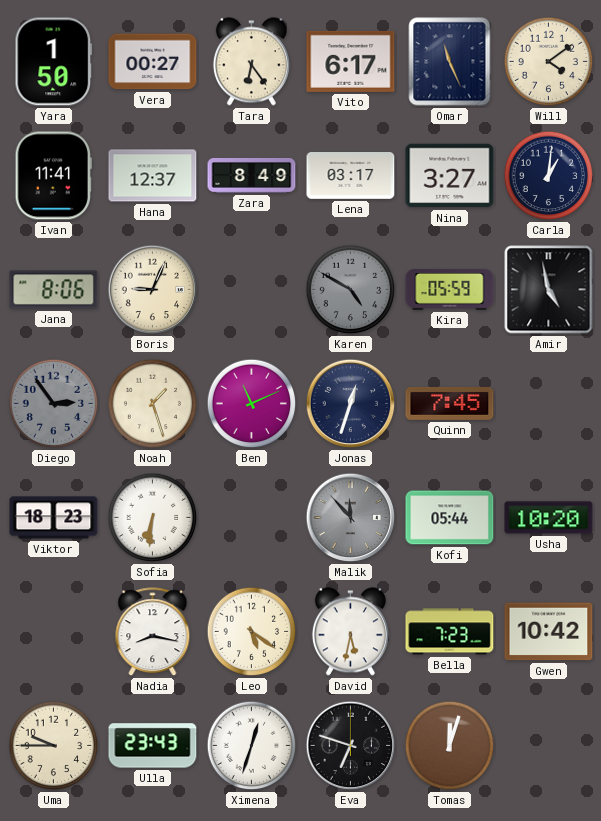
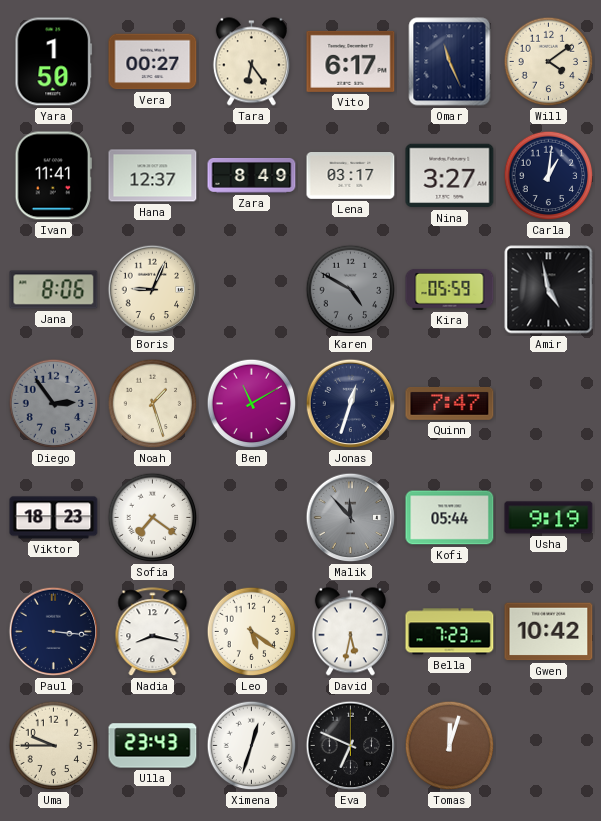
Ben: 11:11 -> 11:10 (252, 404)
Quinn: 7:45 -> 7:47 (450, 403)
Sofia: 6:31 -> 7:21 (153, 518)
Usha: 10:20 -> 9:19 (549, 518)
Paul: none -> 3:16 (54, 632)
Eva: 6:48 -> 6:49 (351, 746)
